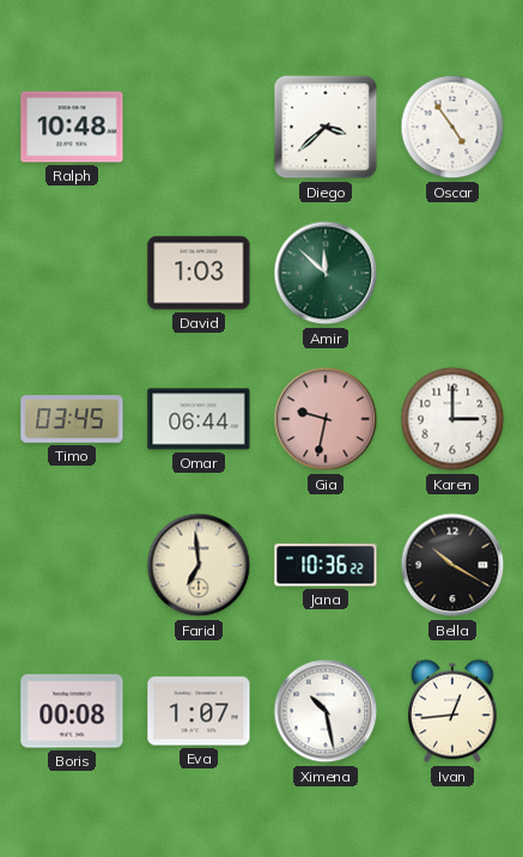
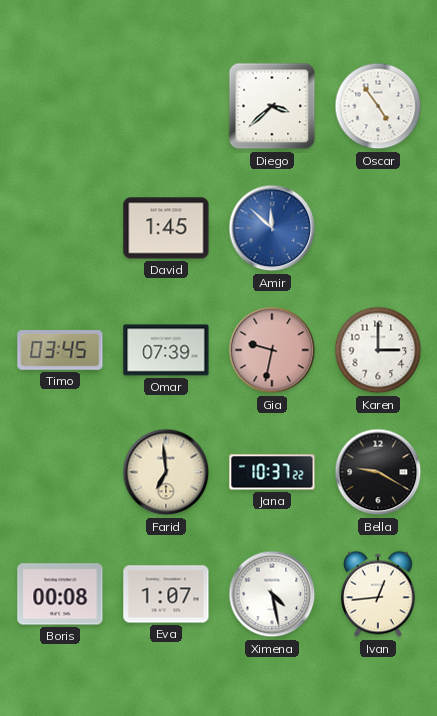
Ralph: 10:48 -> none (72, 127)
David: 1:03 -> 1:45 (166, 228)
Amir dial: green -> blue (272, 228)
Omar: 06:44 -> 07:39 (166, 350)
Jana: 10:36 -> 10:37 (272, 472)
Bella: 10:20 -> 9:20 (378, 472)
Ximena: 10:28 -> 4:28 (272, 594)
